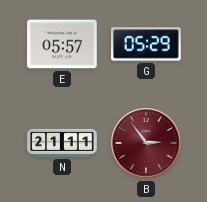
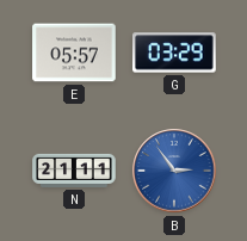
G: 05:29 -> 03:29 (174, 52)
B dial: burgundy -> blue (174, 171)
